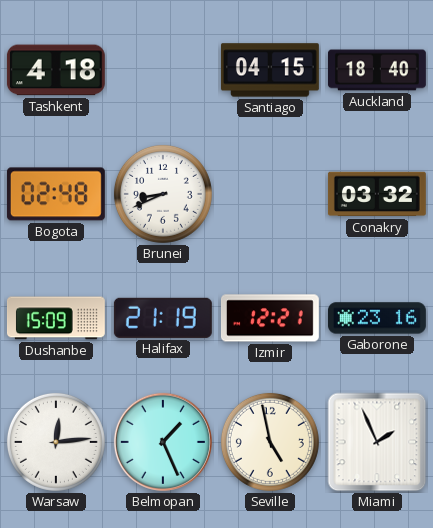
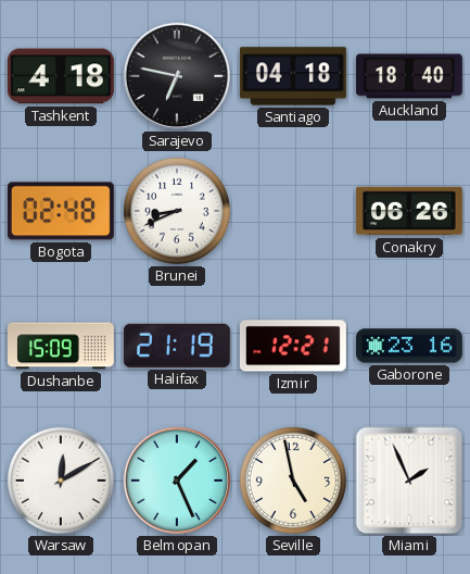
Sarajevo: none -> 6:47 (177, 76)
Santiago: 04:15 -> 04:18 (293, 76)
Conakry: 03:32 -> 06:26 (409, 211)
Warsaw: 12:14 -> 12:10 (61, 481)
